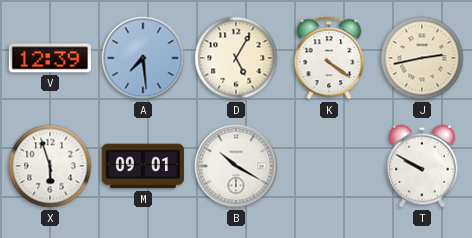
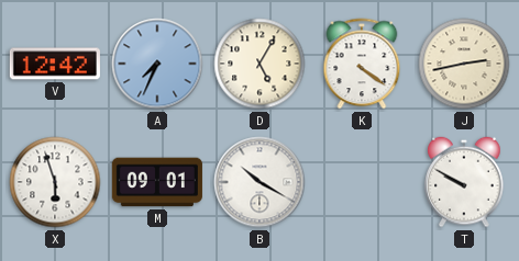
V: 12:39 -> 12:42 (55, 64)
A: 7:29 -> 7:34 (157, 64)
